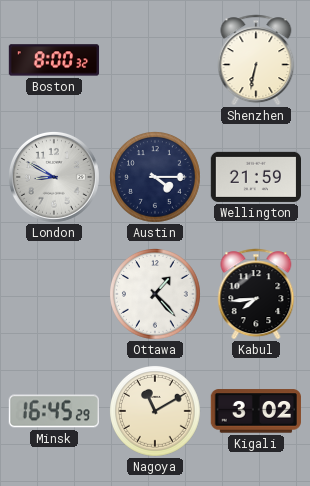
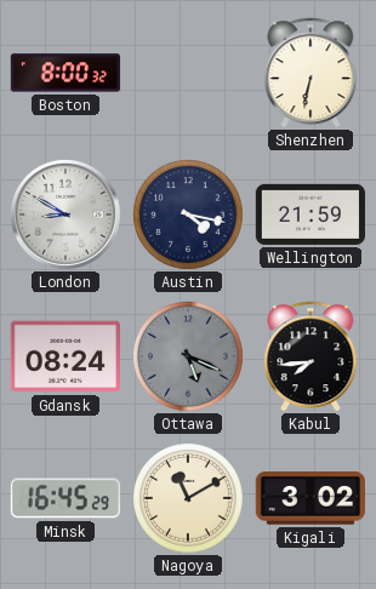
Austin: 4:15 -> 4:17 (189, 216)
Gdansk: none -> 08:24 (64, 356)
Ottawa: 1:23 -> 5:19 (189, 358)
Ottawa dial: white -> grey (189, 358)
